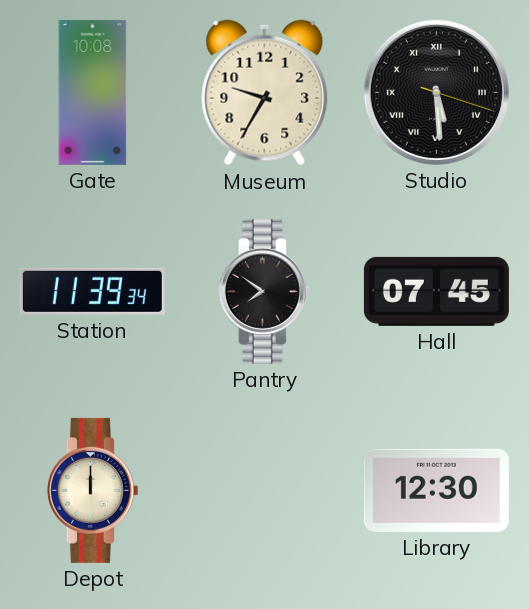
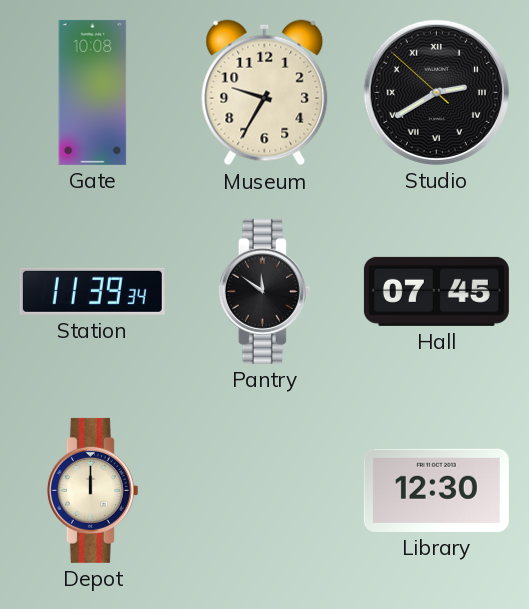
Studio: 5:29 -> 2:39 (436, 92)
Pantry: 7:51 -> 11:51 (264, 291)
